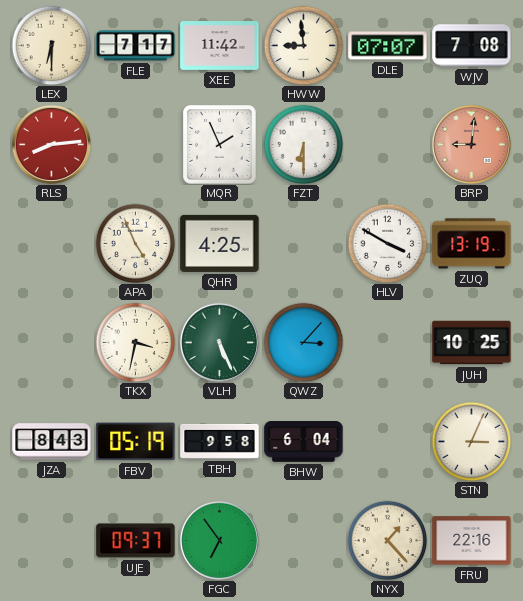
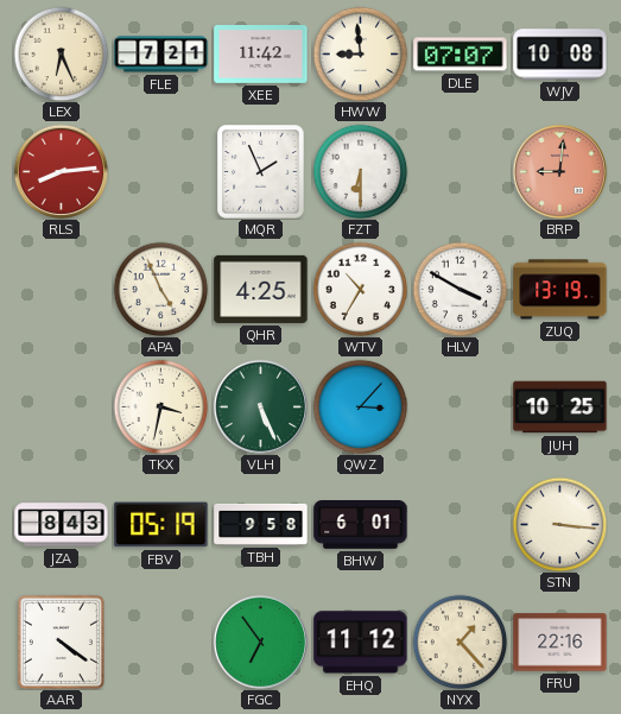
LEX: 6:30 -> 6:26 (61, 53)
FLE: 7:17 -> 7:21 (161, 55)
WJV: 7:08 -> 10:08 (560, 55)
WTV: none -> 10:35 (360, 289)
BHW: 6:04 -> 6:01 (361, 525)
STN: 3:04 -> 3:16 (559, 524)
AAR: none -> 4:21 (61, 642)
UJE: 09:37 -> none (136, 541)
EHQ: none -> 11:12 (361, 643)
